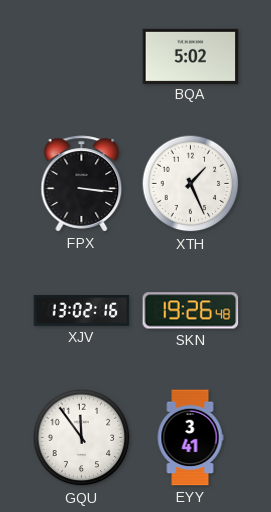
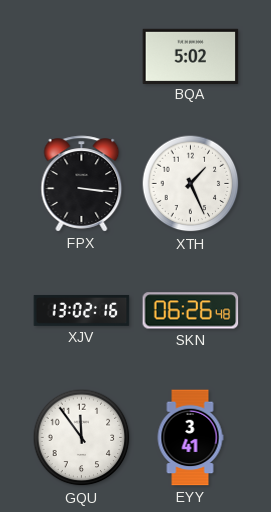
SKN: 19:26 -> 06:26 (191, 311)
